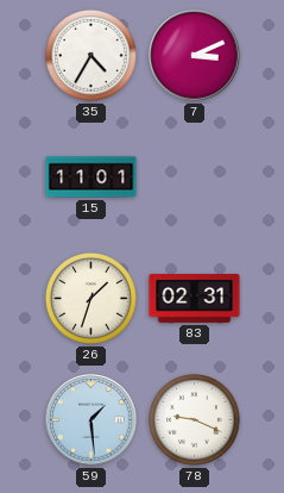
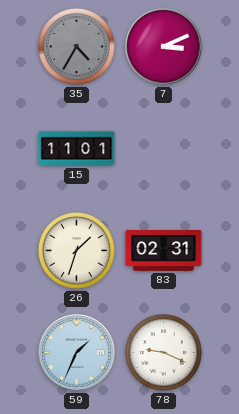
35 dial: white -> grey (76, 46)
59: 1:29 -> 1:34 (77, 353)
